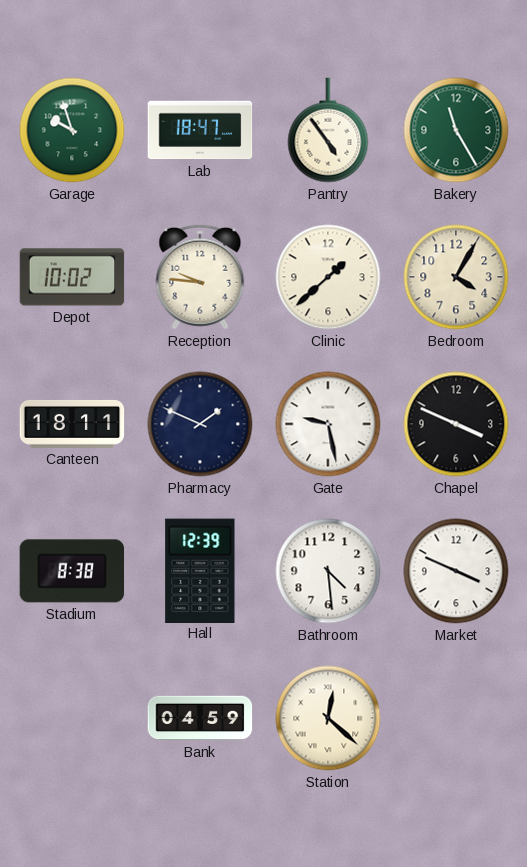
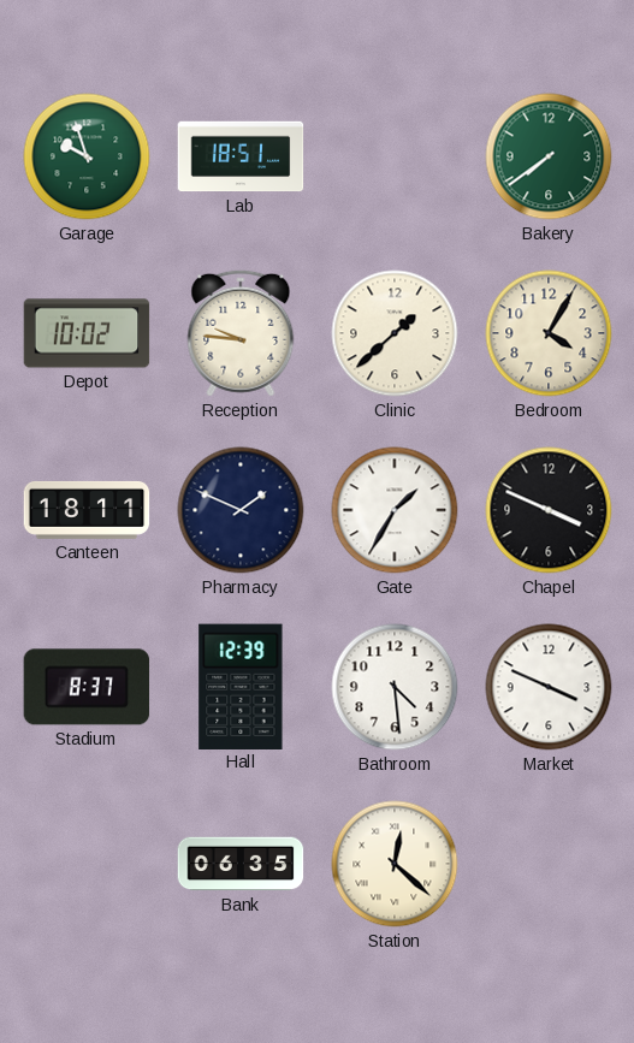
Lab: 18:47 -> 18:51 (241, 156)
Pantry: 4:54 -> none (328, 130)
Bakery: 11:25 -> 7:39 (549, 156)
Gate: 9:28 -> 1:35 (395, 510)
Stadium: 8:38 -> 8:37 (87, 687)
Bank: 04:59 -> 06:35 (241, 864)
